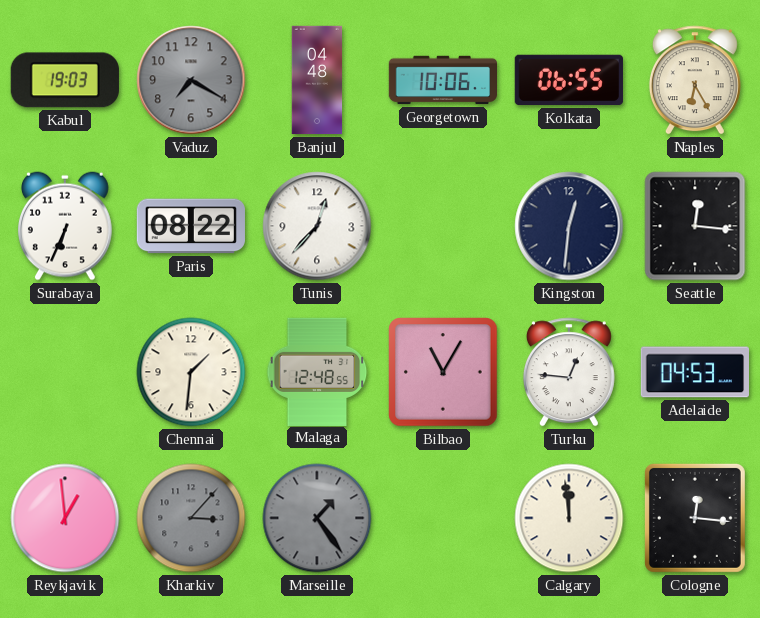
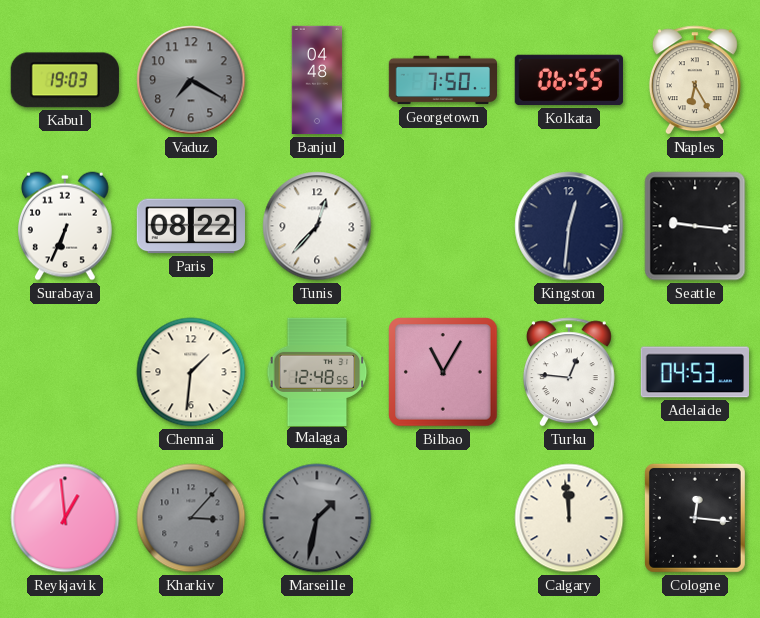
Georgetown: 10:06 -> 7:50 (443, 80)
Seattle: 12:16 -> 9:16 (695, 226)
Marseille: 1:24 -> 1:32 (317, 518)
